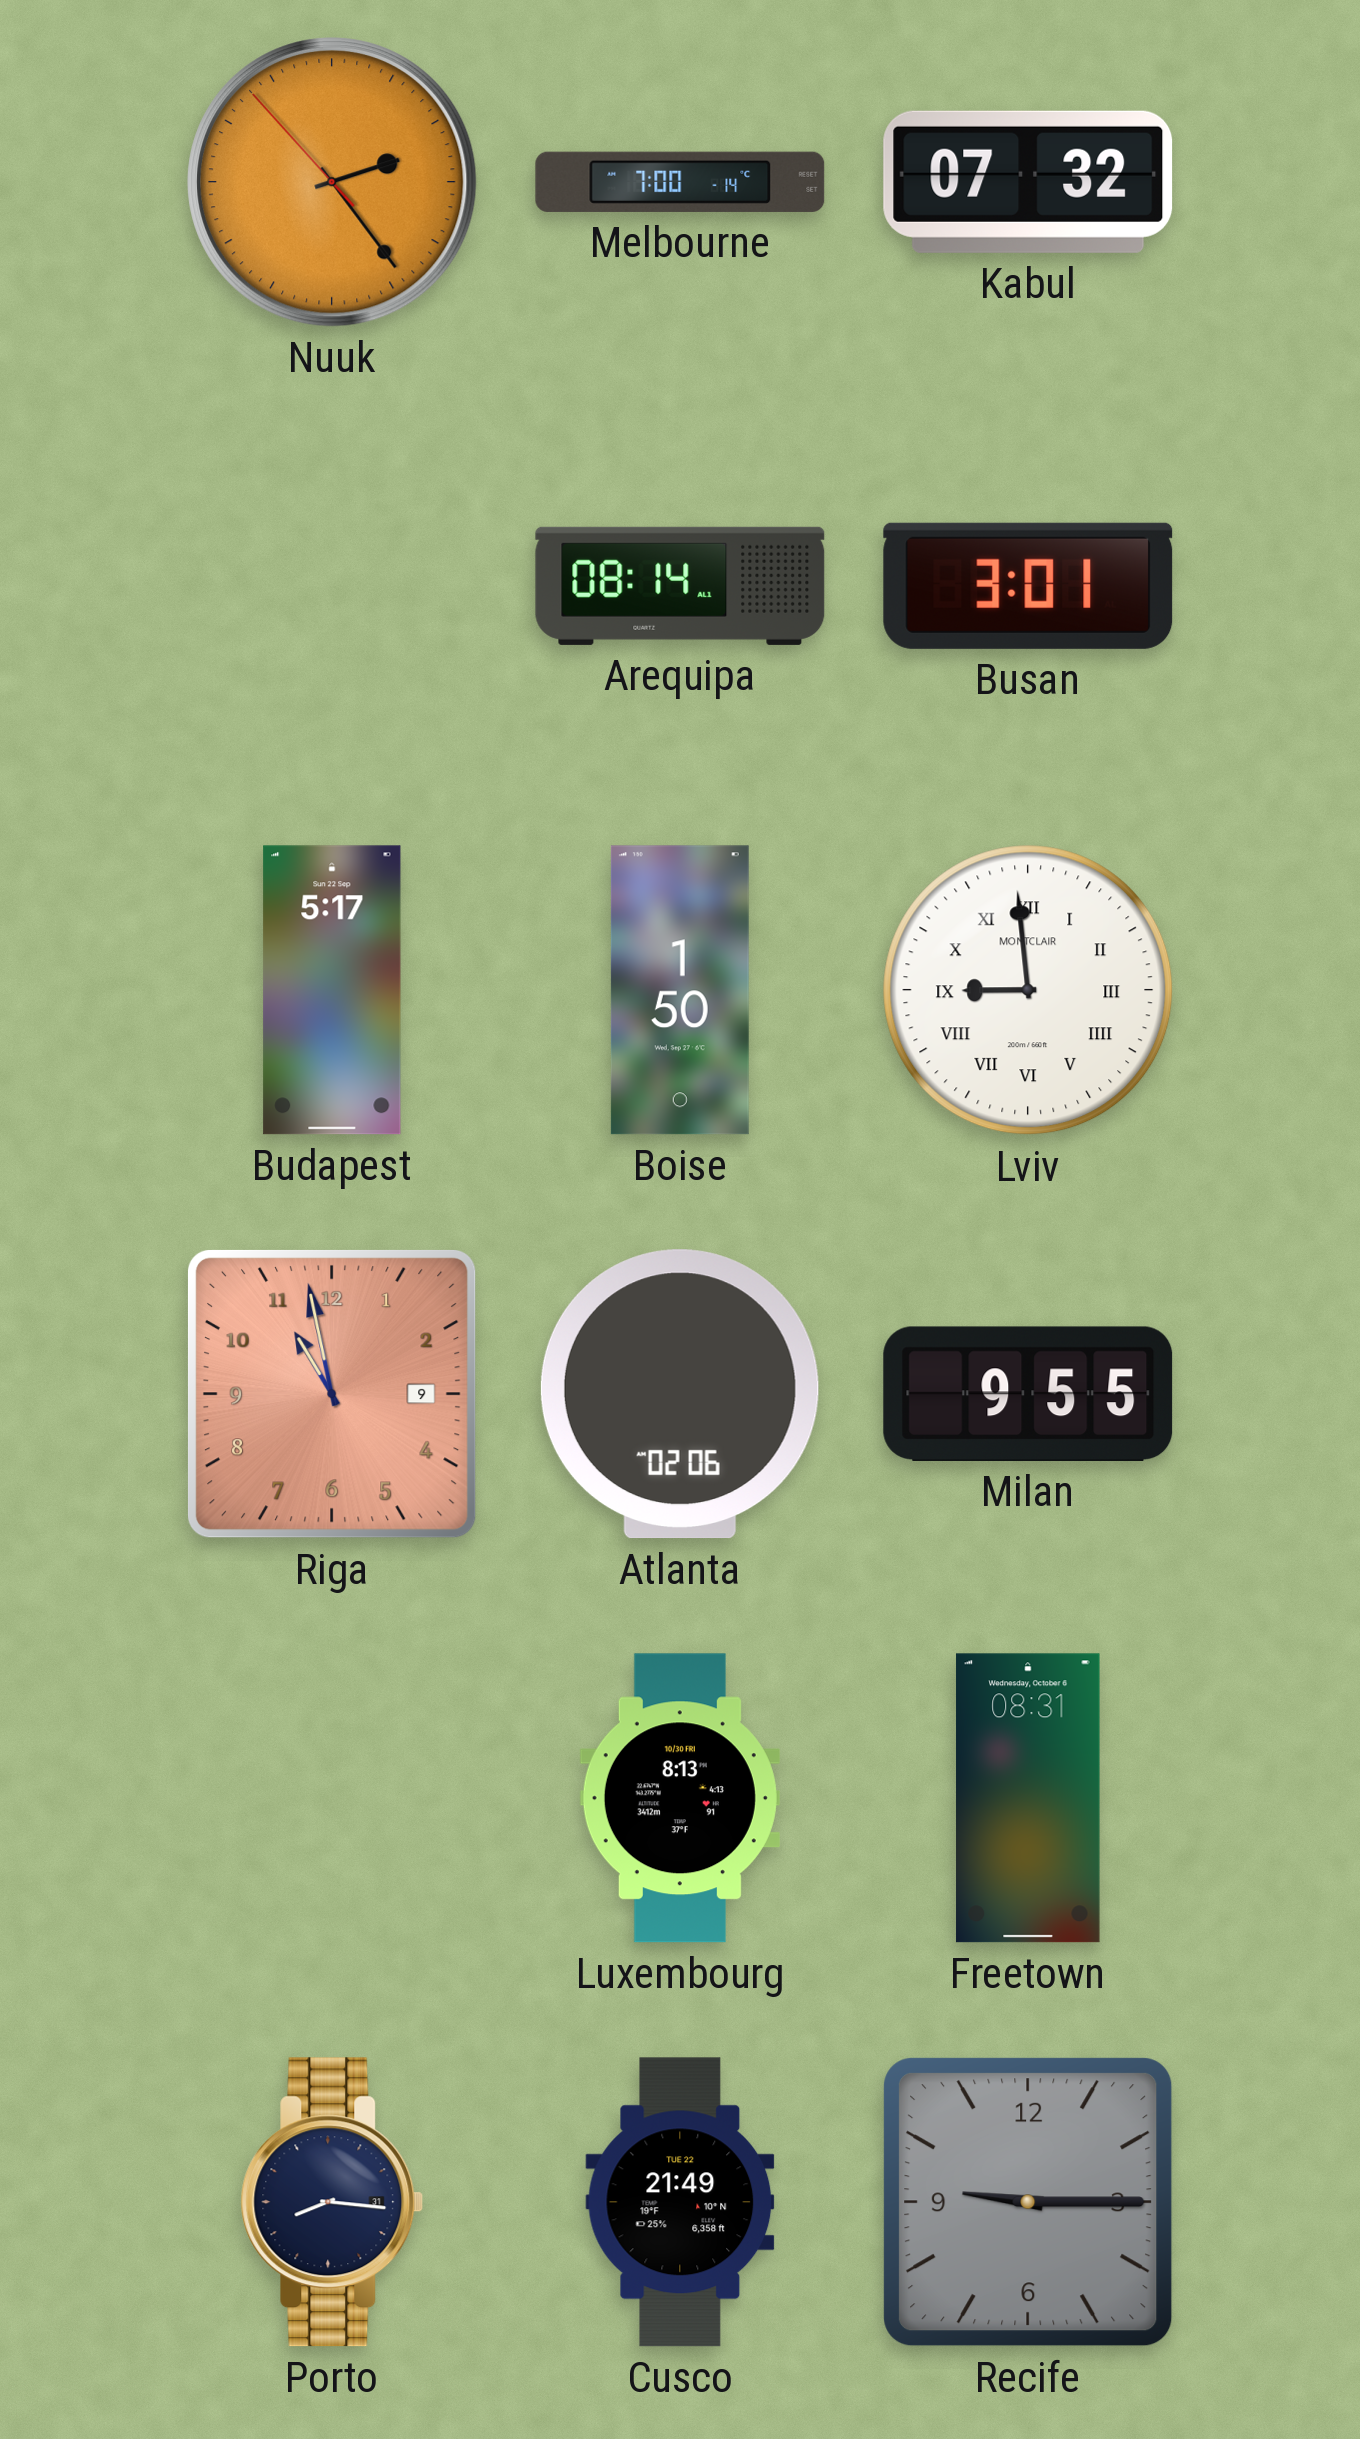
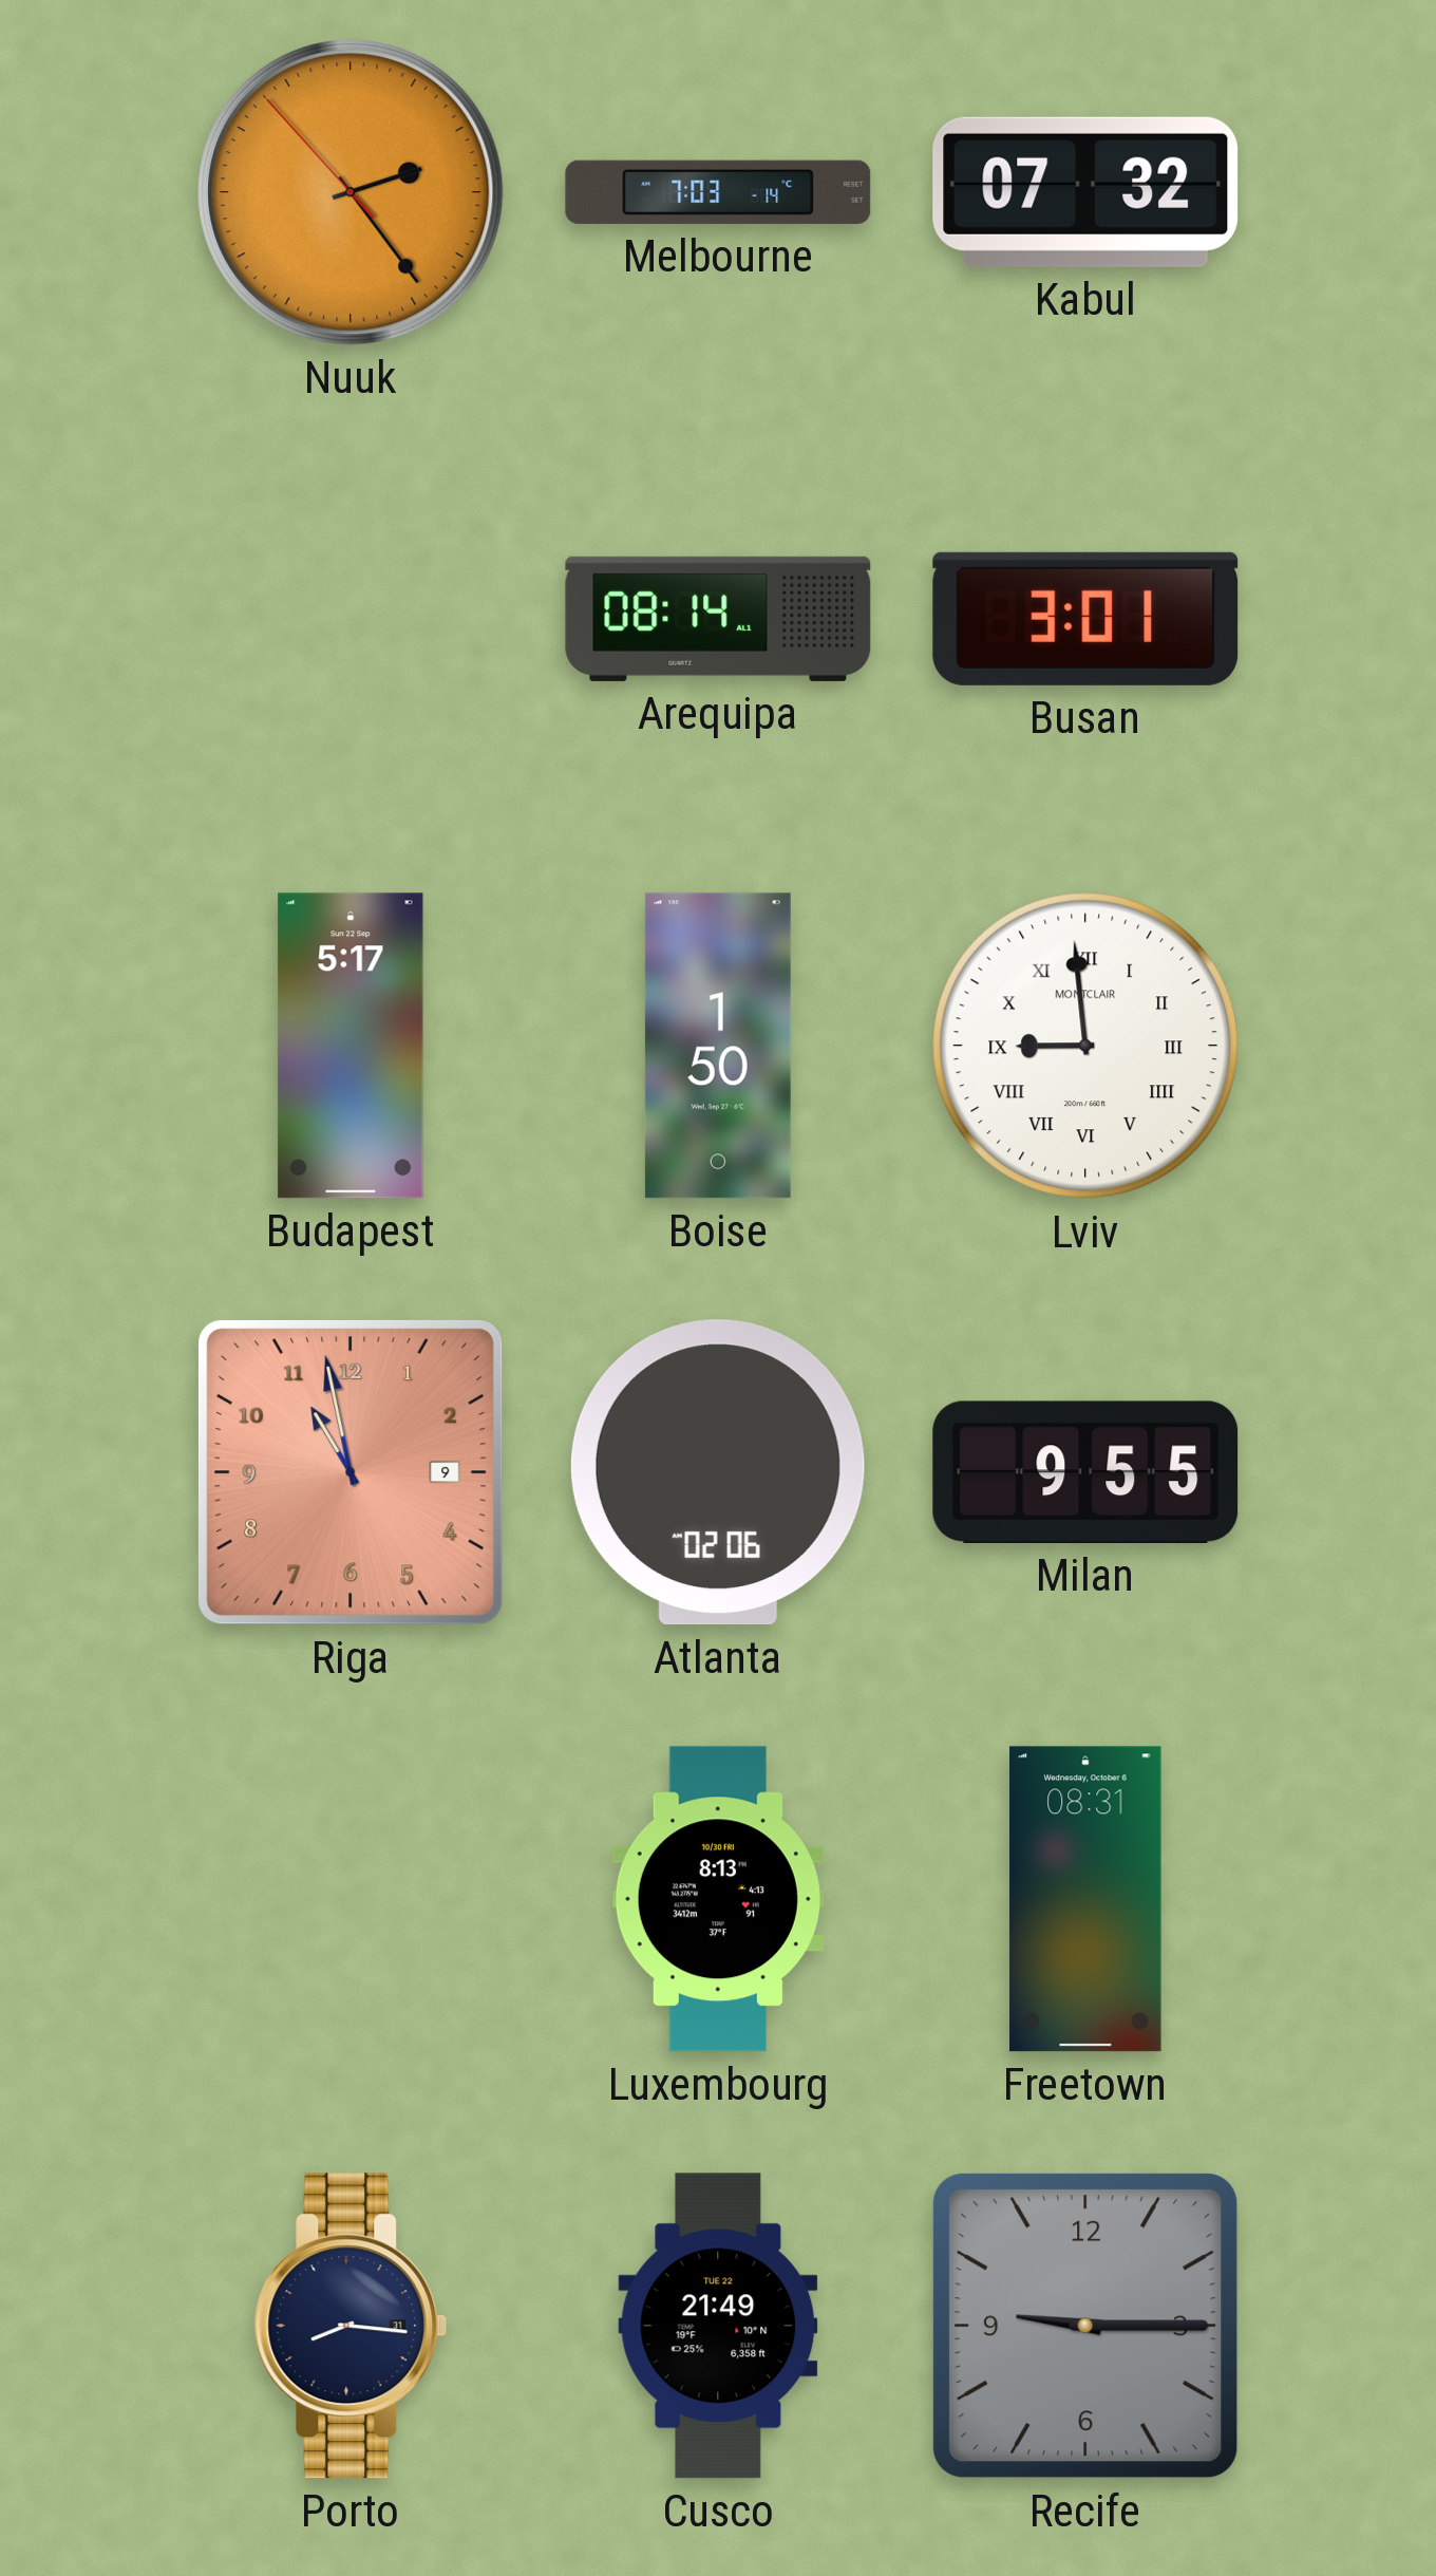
Melbourne: 7:00 -> 7:03 (718, 192)
